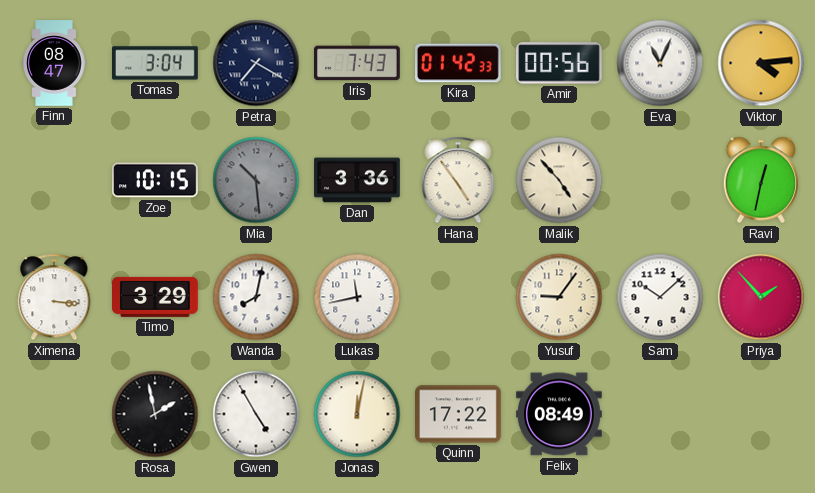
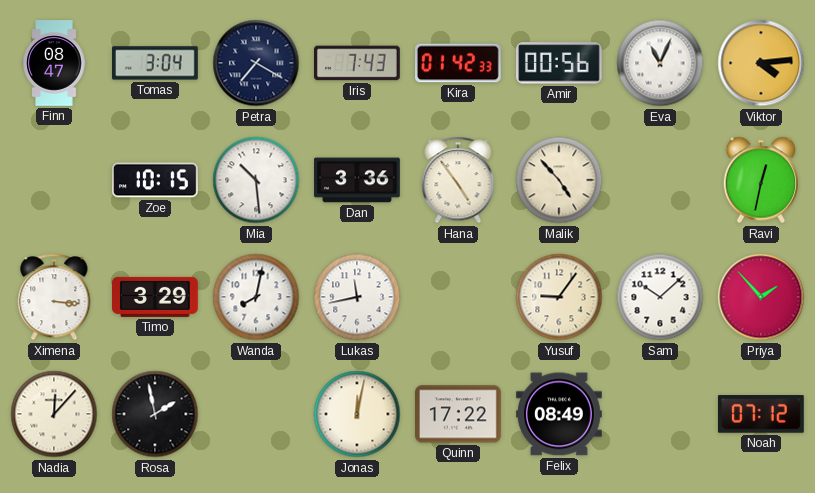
Mia dial: grey -> white (256, 180)
Nadia: none -> 12:07 (54, 414)
Gwen: 4:55 -> none (256, 414)
Noah: none -> 07:12 (761, 414)
